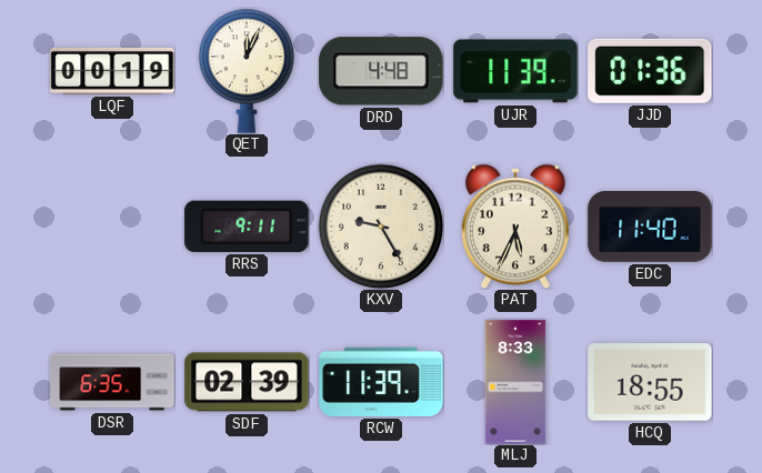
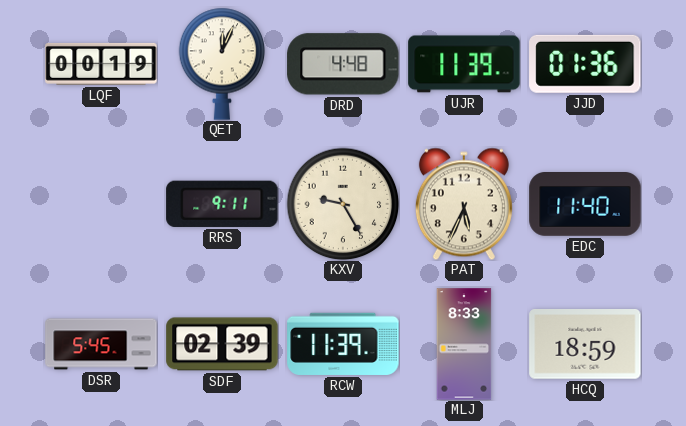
DSR: 6:35 -> 5:45 (101, 344)
HCQ: 18:55 -> 18:59 (585, 345)
